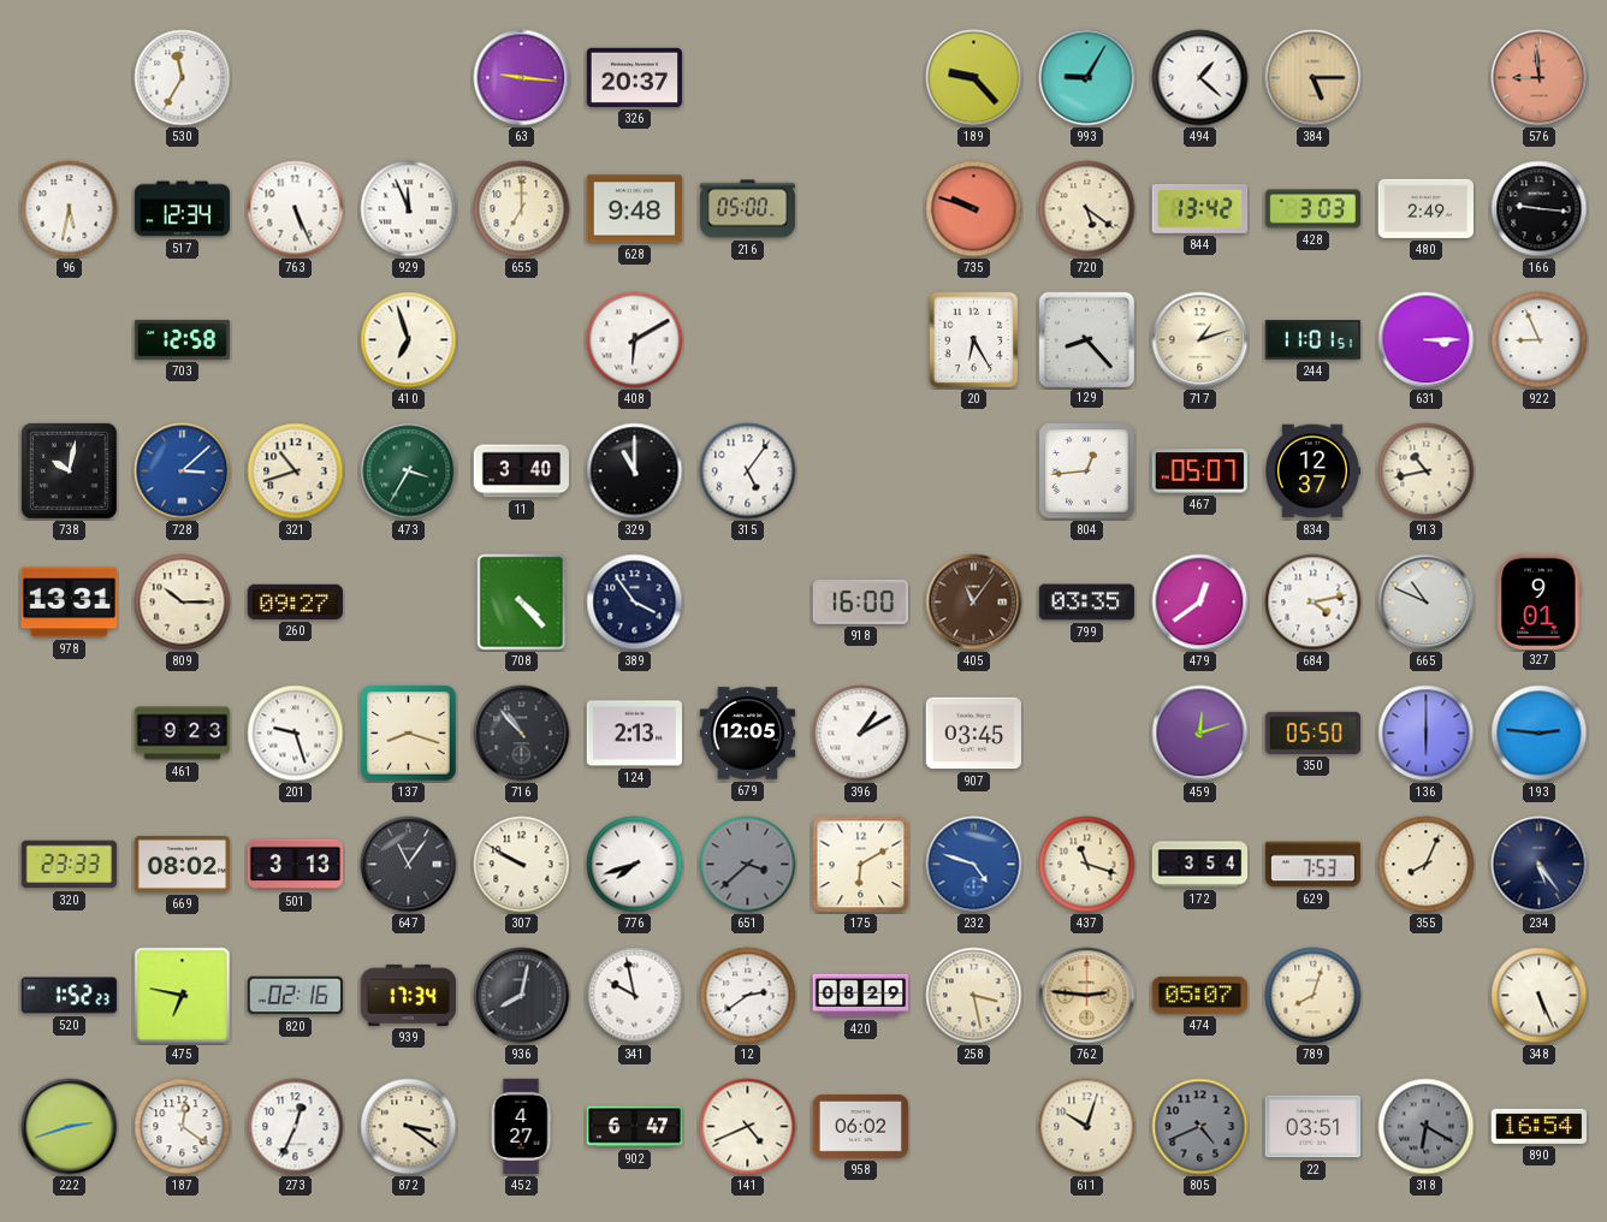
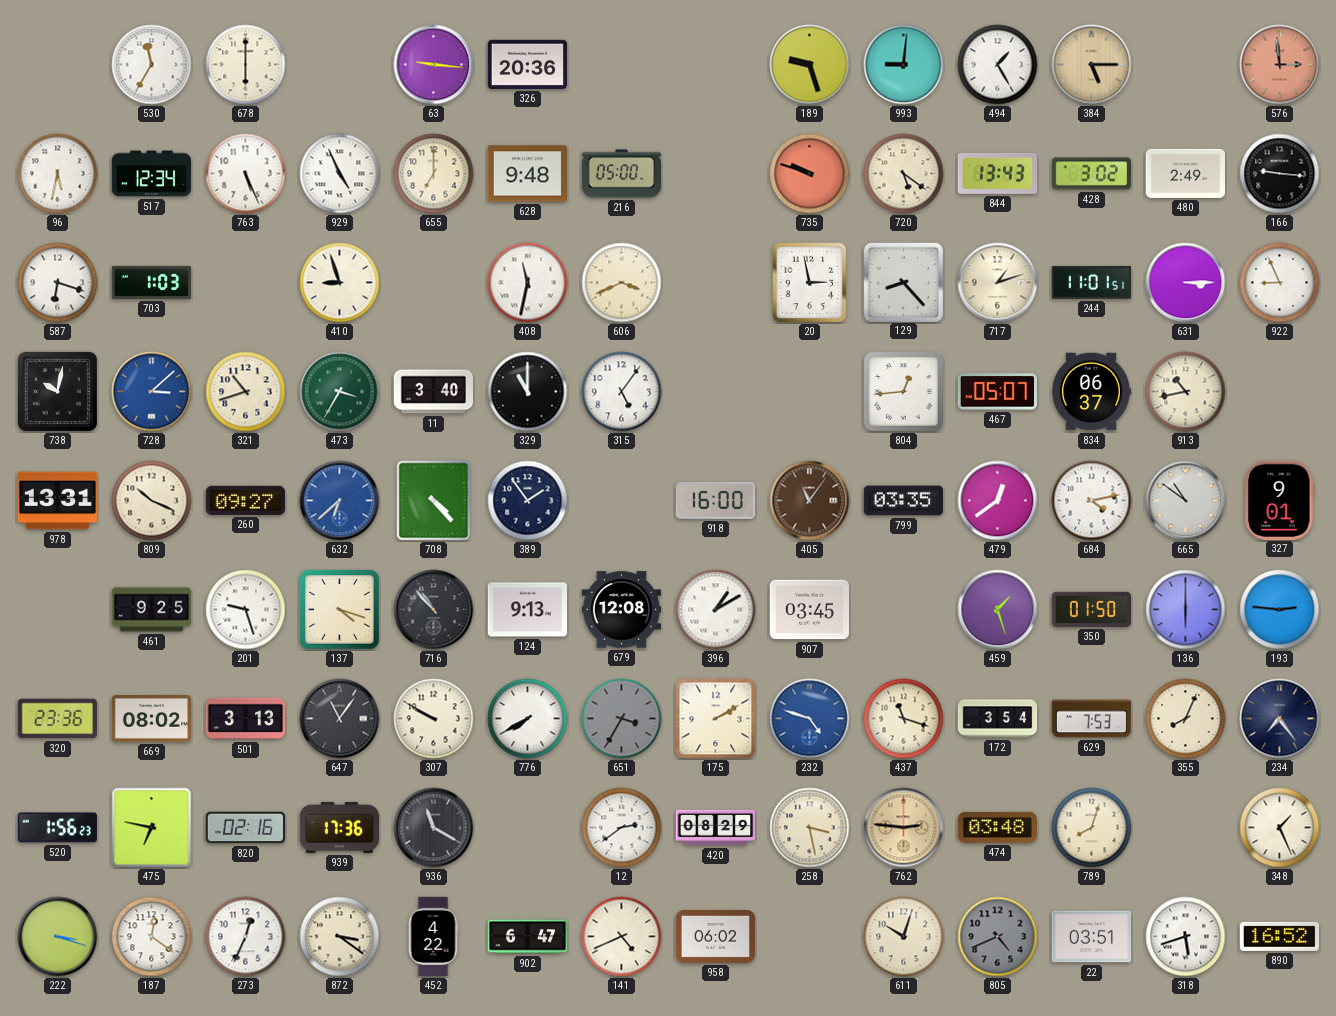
678: none -> 6:00 (246, 65)
326: 20:37 -> 20:36 (527, 64)
189: 9:23 -> 9:27 (810, 65)
993: 9:05 -> 9:01 (904, 65)
494: 1:22 -> 1:25 (998, 65)
576: 8:59 -> 2:59 (1280, 65)
929: 11:56 -> 4:56 (340, 174)
844: 13:42 -> 13:43 (998, 174)
428: 3:03 -> 3:02 (1092, 174)
587: none -> 6:18 (58, 283)
703: 12:58 -> 1:03 (152, 282)
410: 6:57 -> 8:57 (340, 283)
408: 6:10 -> 11:32 (528, 283)
606: none -> 3:41 (622, 283)
20: 6:25 -> 2:58 (810, 283)
834: 12:37 -> 06:37 (1091, 392)
809: 10:15 -> 10:19 (152, 501)
632: none -> 6:38 (340, 501)
389: 3:54 -> 1:54 (528, 501)
665: 10:49 -> 10:51 (1186, 501)
461: 9:23 -> 9:25 (152, 610)
137: 8:18 -> 4:18 (340, 610)
124: 2:13 -> 9:13 (527, 610)
679: 12:05 -> 12:08 (622, 610)
459: 12:12 -> 1:27 (998, 610)
350: 05:50 -> 01:50 (1091, 609)
320: 23:33 -> 23:36 (57, 719)
776: 7:42 -> 7:40 (528, 719)
651: 3:38 -> 3:35 (622, 719)
175: 6:10 -> 2:10 (716, 719)
234: 5:24 -> 7:24 (1280, 719)
520: 1:52 -> 1:56 (57, 828)
939: 17:34 -> 17:36 (339, 827)
936: 8:02 -> 11:20 (434, 828)
341: 9:58 -> none (635, 996)
474: 05:07 -> 03:48 (997, 827)
348: 5:26 -> 1:26 (1280, 828)
222: 2:42 -> 3:18 (58, 937)
452: 4:27 -> 4:22 (433, 937)
318: 6:20 -> 5:42 (1186, 937)
318 dial: grey -> white (1186, 937)
890: 16:54 -> 16:52 (1279, 936)
